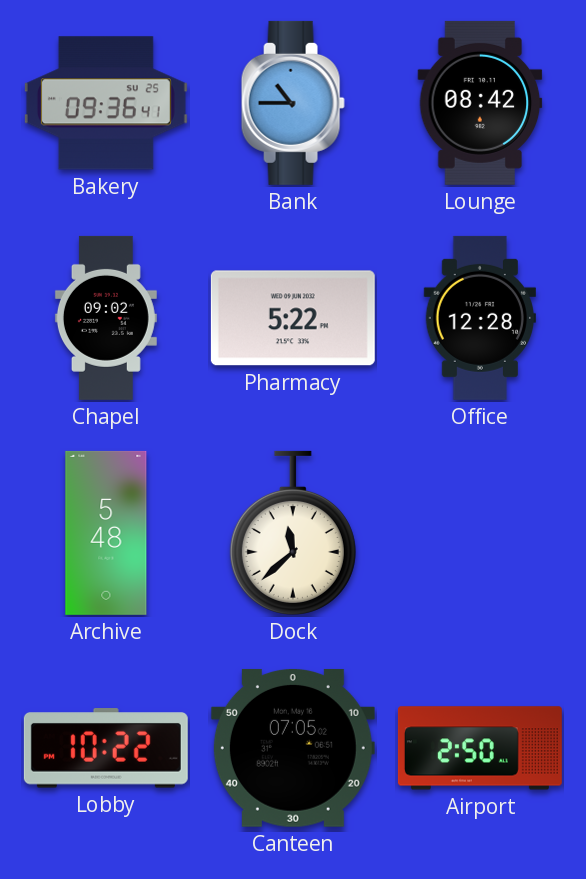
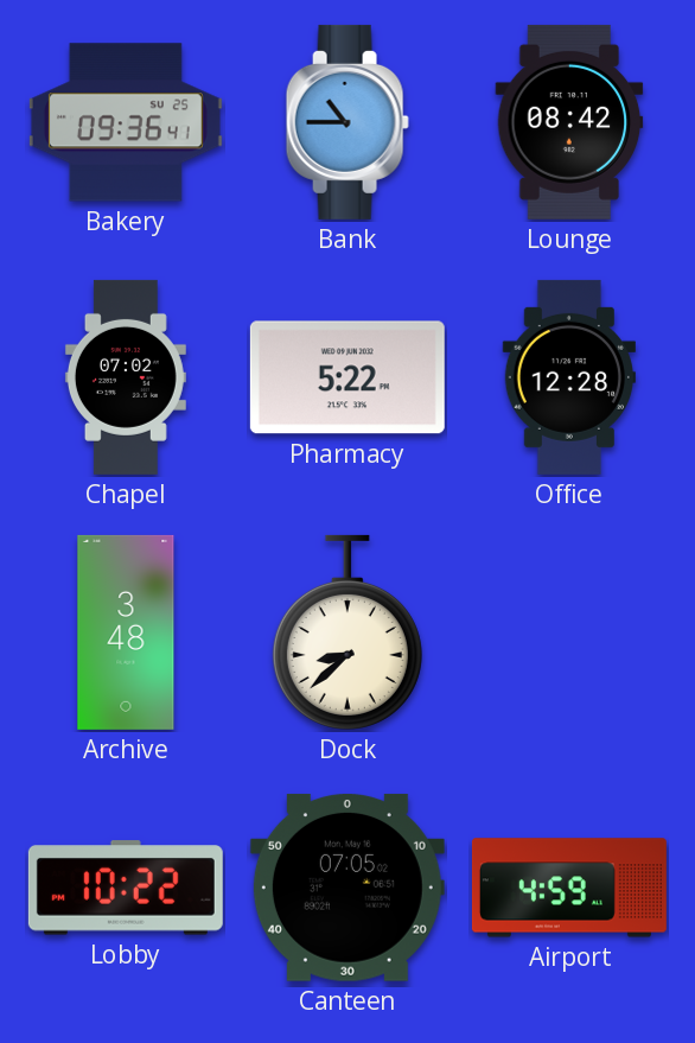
Chapel: 09:02 -> 07:02 (126, 377)
Archive: 5:48 -> 3:48 (126, 632)
Dock: 11:38 -> 8:38 (347, 632)
Airport: 2:50 -> 4:59 (569, 888)
